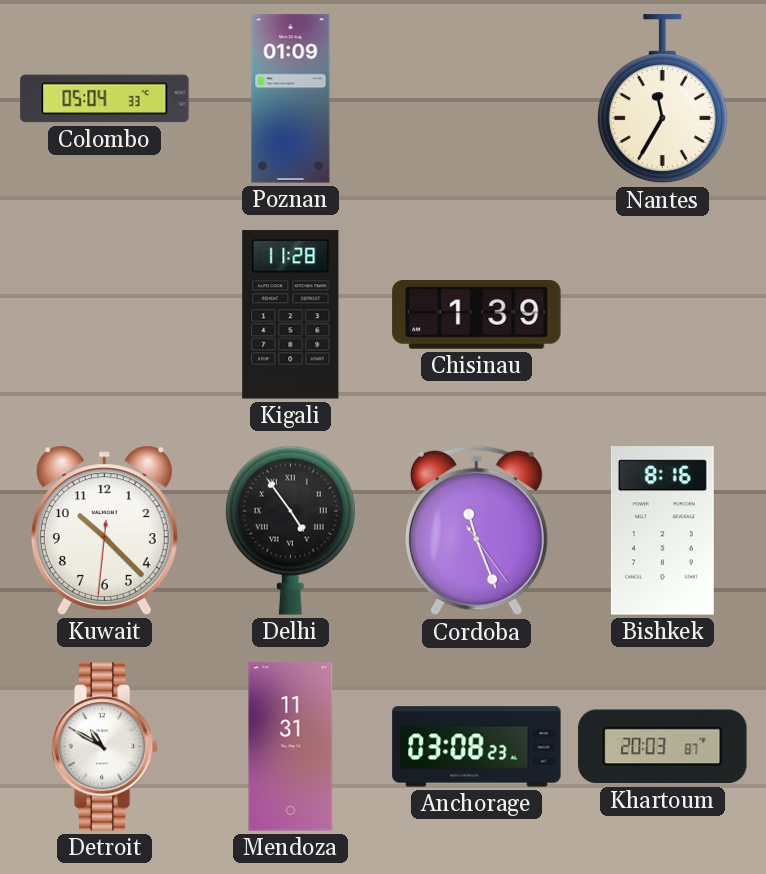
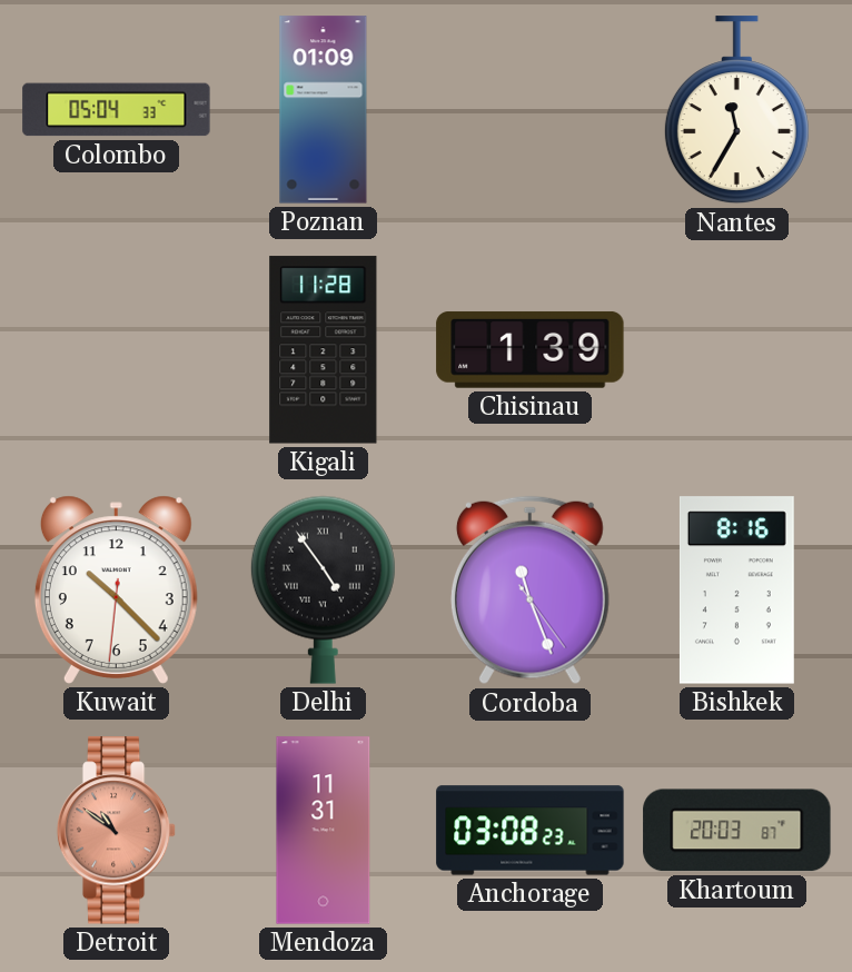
Detroit: 10:50 -> 10:51 (117, 831)
Detroit dial: white -> salmon (117, 831)
